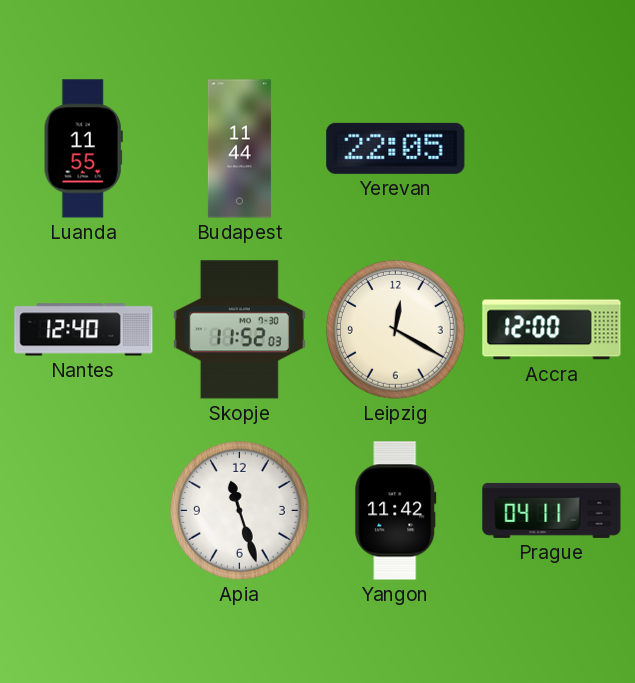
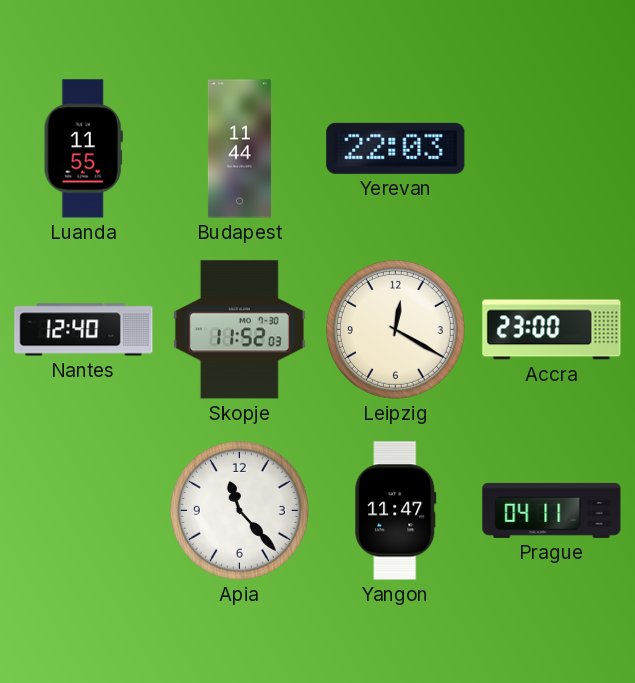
Yerevan: 22:05 -> 22:03 (396, 148)
Accra: 12:00 -> 23:00 (552, 330)
Apia: 11:27 -> 11:23 (239, 510)
Yangon: 11:42 -> 11:47 (396, 511)
